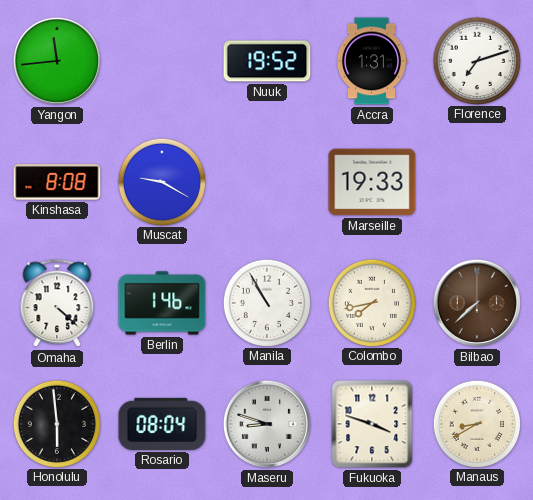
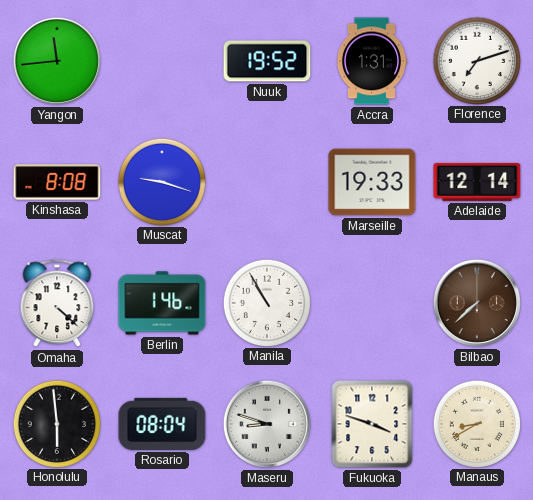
Muscat: 9:20 -> 9:18 (161, 181)
Adelaide: none -> 12:14 (477, 182)
Colombo: 7:43 -> none (371, 302)
